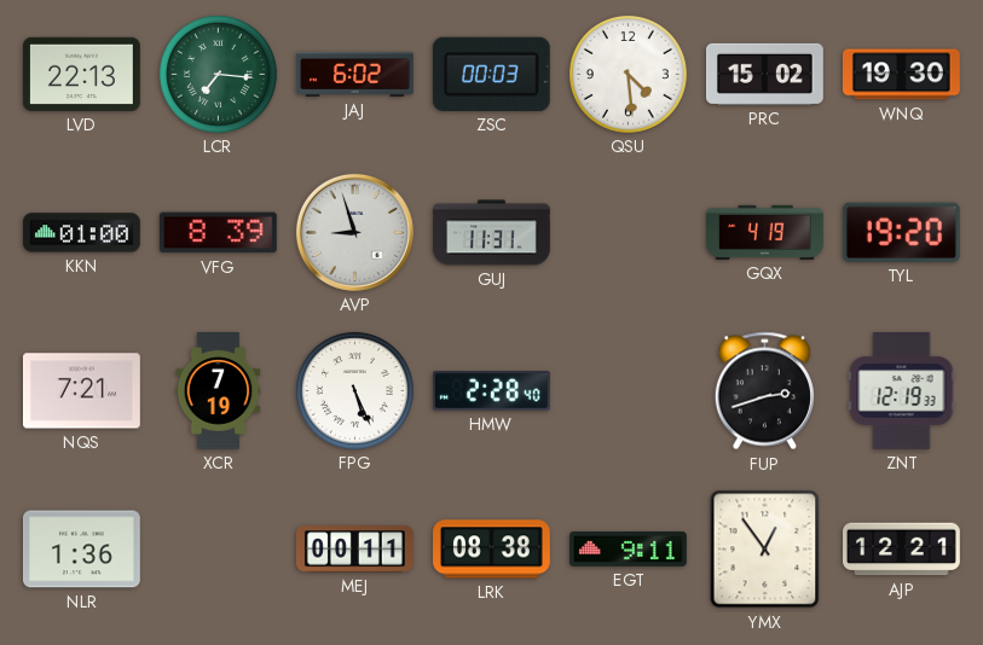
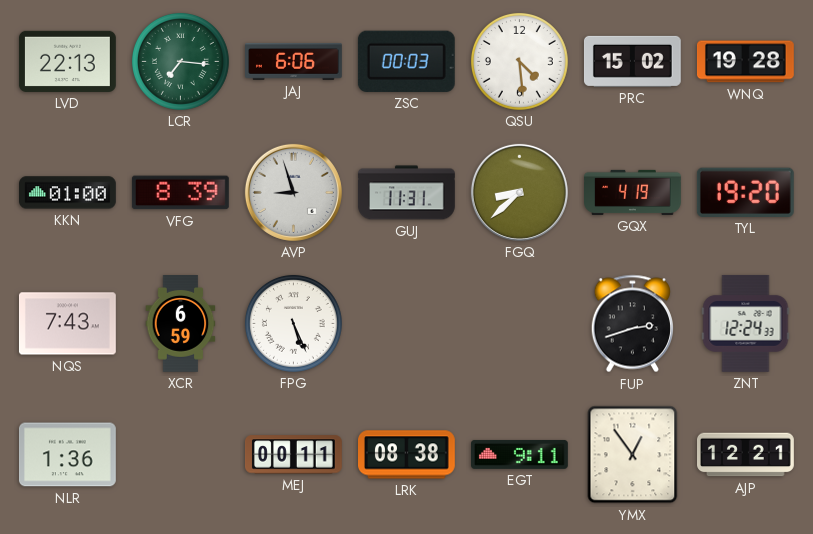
JAJ: 6:02 -> 6:06 (294, 61)
WNQ: 19:30 -> 19:28 (745, 62)
FGQ: none -> 8:38 (519, 192)
NQS: 7:21 -> 7:43 (67, 324)
XCR: 7:19 -> 6:59 (181, 324)
HMW: 2:28 -> none (491, 391)
ZNT: 12:19 -> 12:24 (746, 323)
